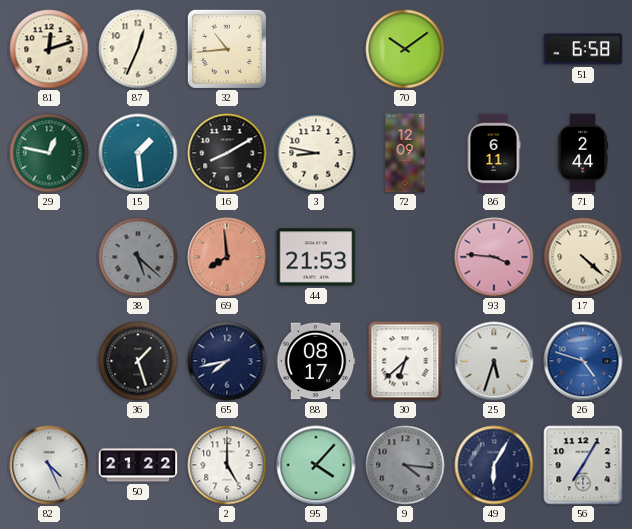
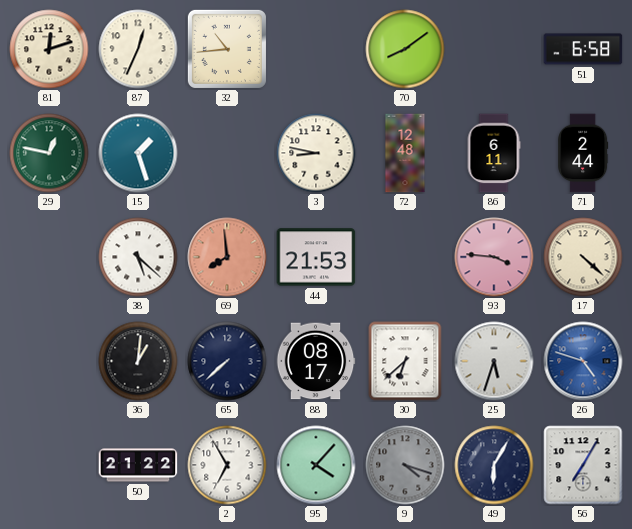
70: 10:09 -> 8:09 (405, 49)
15: 1:29 -> 1:27 (138, 153)
16: 8:10 -> none (227, 153)
72: 12:09 -> 12:48 (405, 153)
38 dial: grey -> white (138, 257)
36: 1:27 -> 1:01 (138, 361)
65: 7:43 -> 7:38 (227, 361)
82: 4:26 -> none (49, 465)
2: 5:00 -> 6:55 (227, 465)
9: 4:16 -> 4:18 (405, 465)
